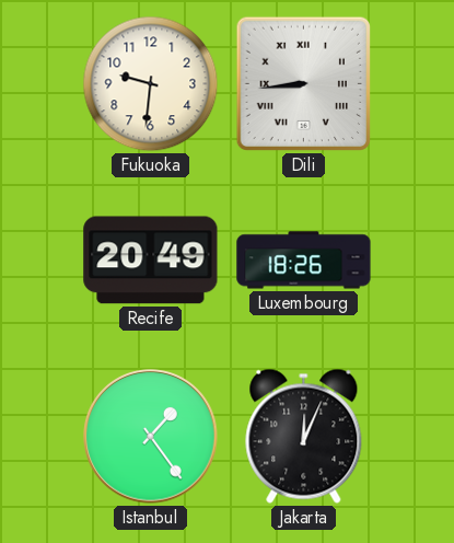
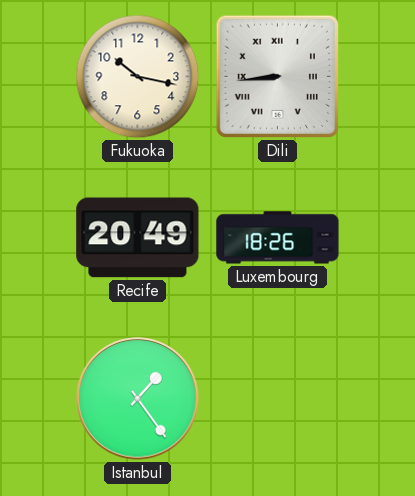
Fukuoka: 9:31 -> 10:17 (138, 77)
Jakarta: 12:04 -> none (304, 436)
